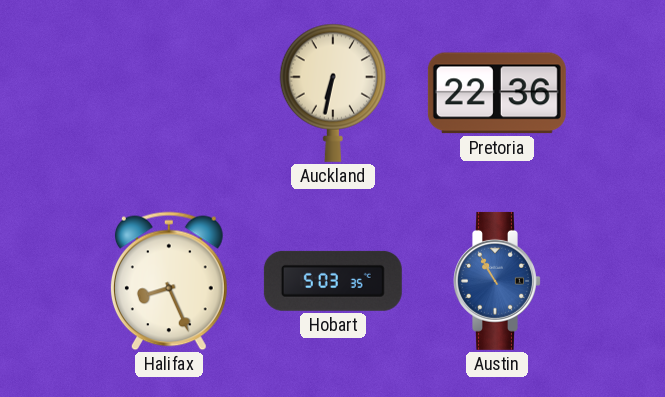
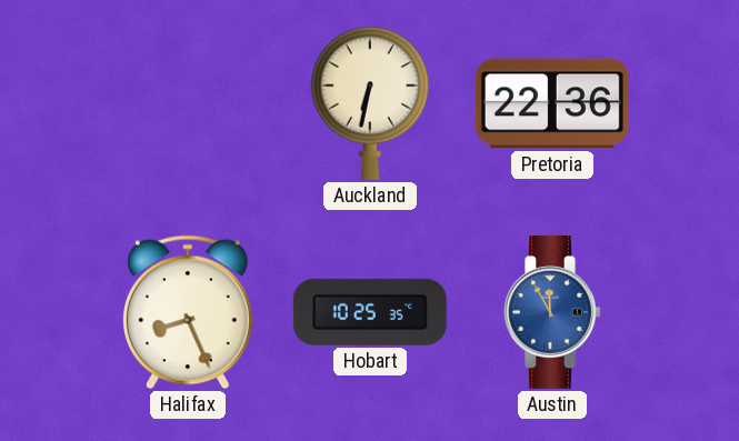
Hobart: 5:03 -> 10:25 (370, 312)
Austin: 10:55 -> 11:55 (552, 312)
